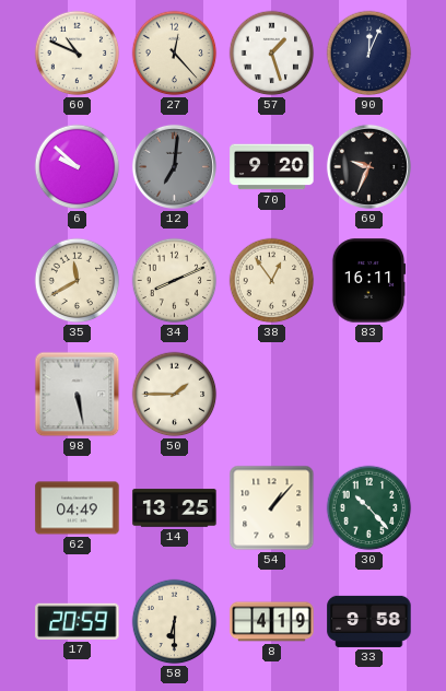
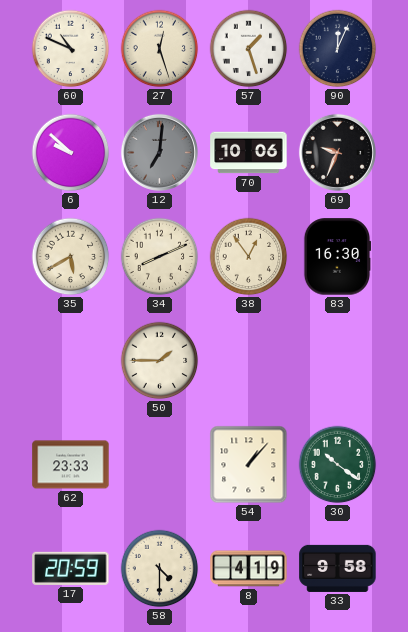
27: 12:23 -> 12:27 (160, 49)
70: 9:20 -> 10:06 (249, 153)
35: 11:40 -> 5:40 (71, 257)
83: 16:11 -> 16:30 (337, 257)
98: 5:28 -> none (78, 395)
62: 04:49 -> 23:33 (71, 465)
14: 13:25 -> none (175, 508)
30: 10:23 -> 10:21 (338, 465)
58: 6:30 -> 4:30 (160, 569)
